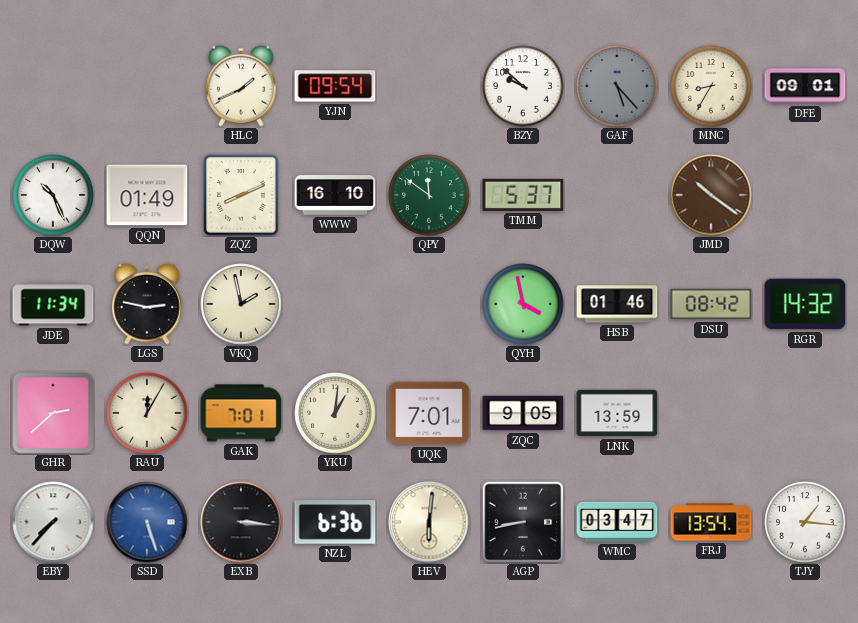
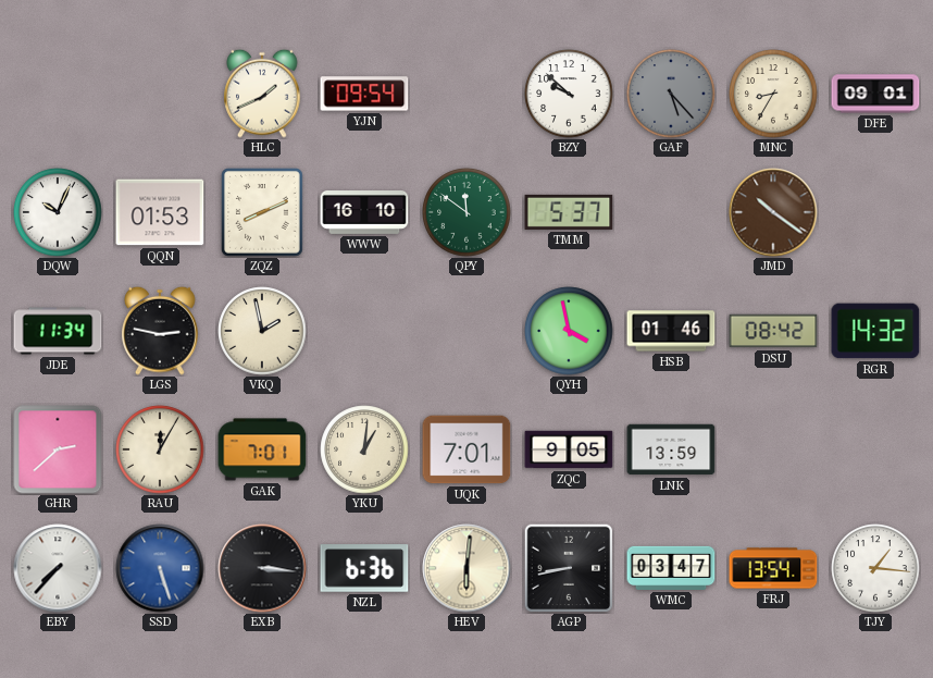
DQW: 10:26 -> 10:04 (58, 212)
QQN: 01:49 -> 01:53 (160, 212)
